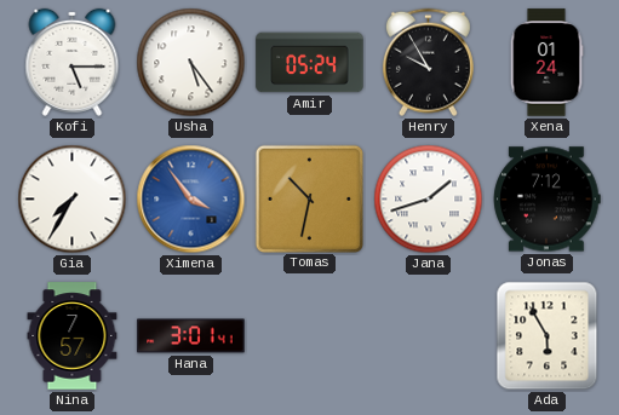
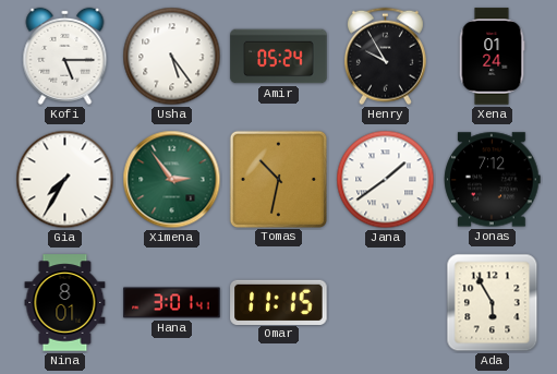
Ximena: 3:54 -> 2:54 (172, 180)
Ximena dial: blue -> green (172, 180)
Jana: 1:42 -> 1:39 (386, 180)
Nina: 7:57 -> 8:01 (65, 303)
Omar: none -> 11:15 (279, 302)
